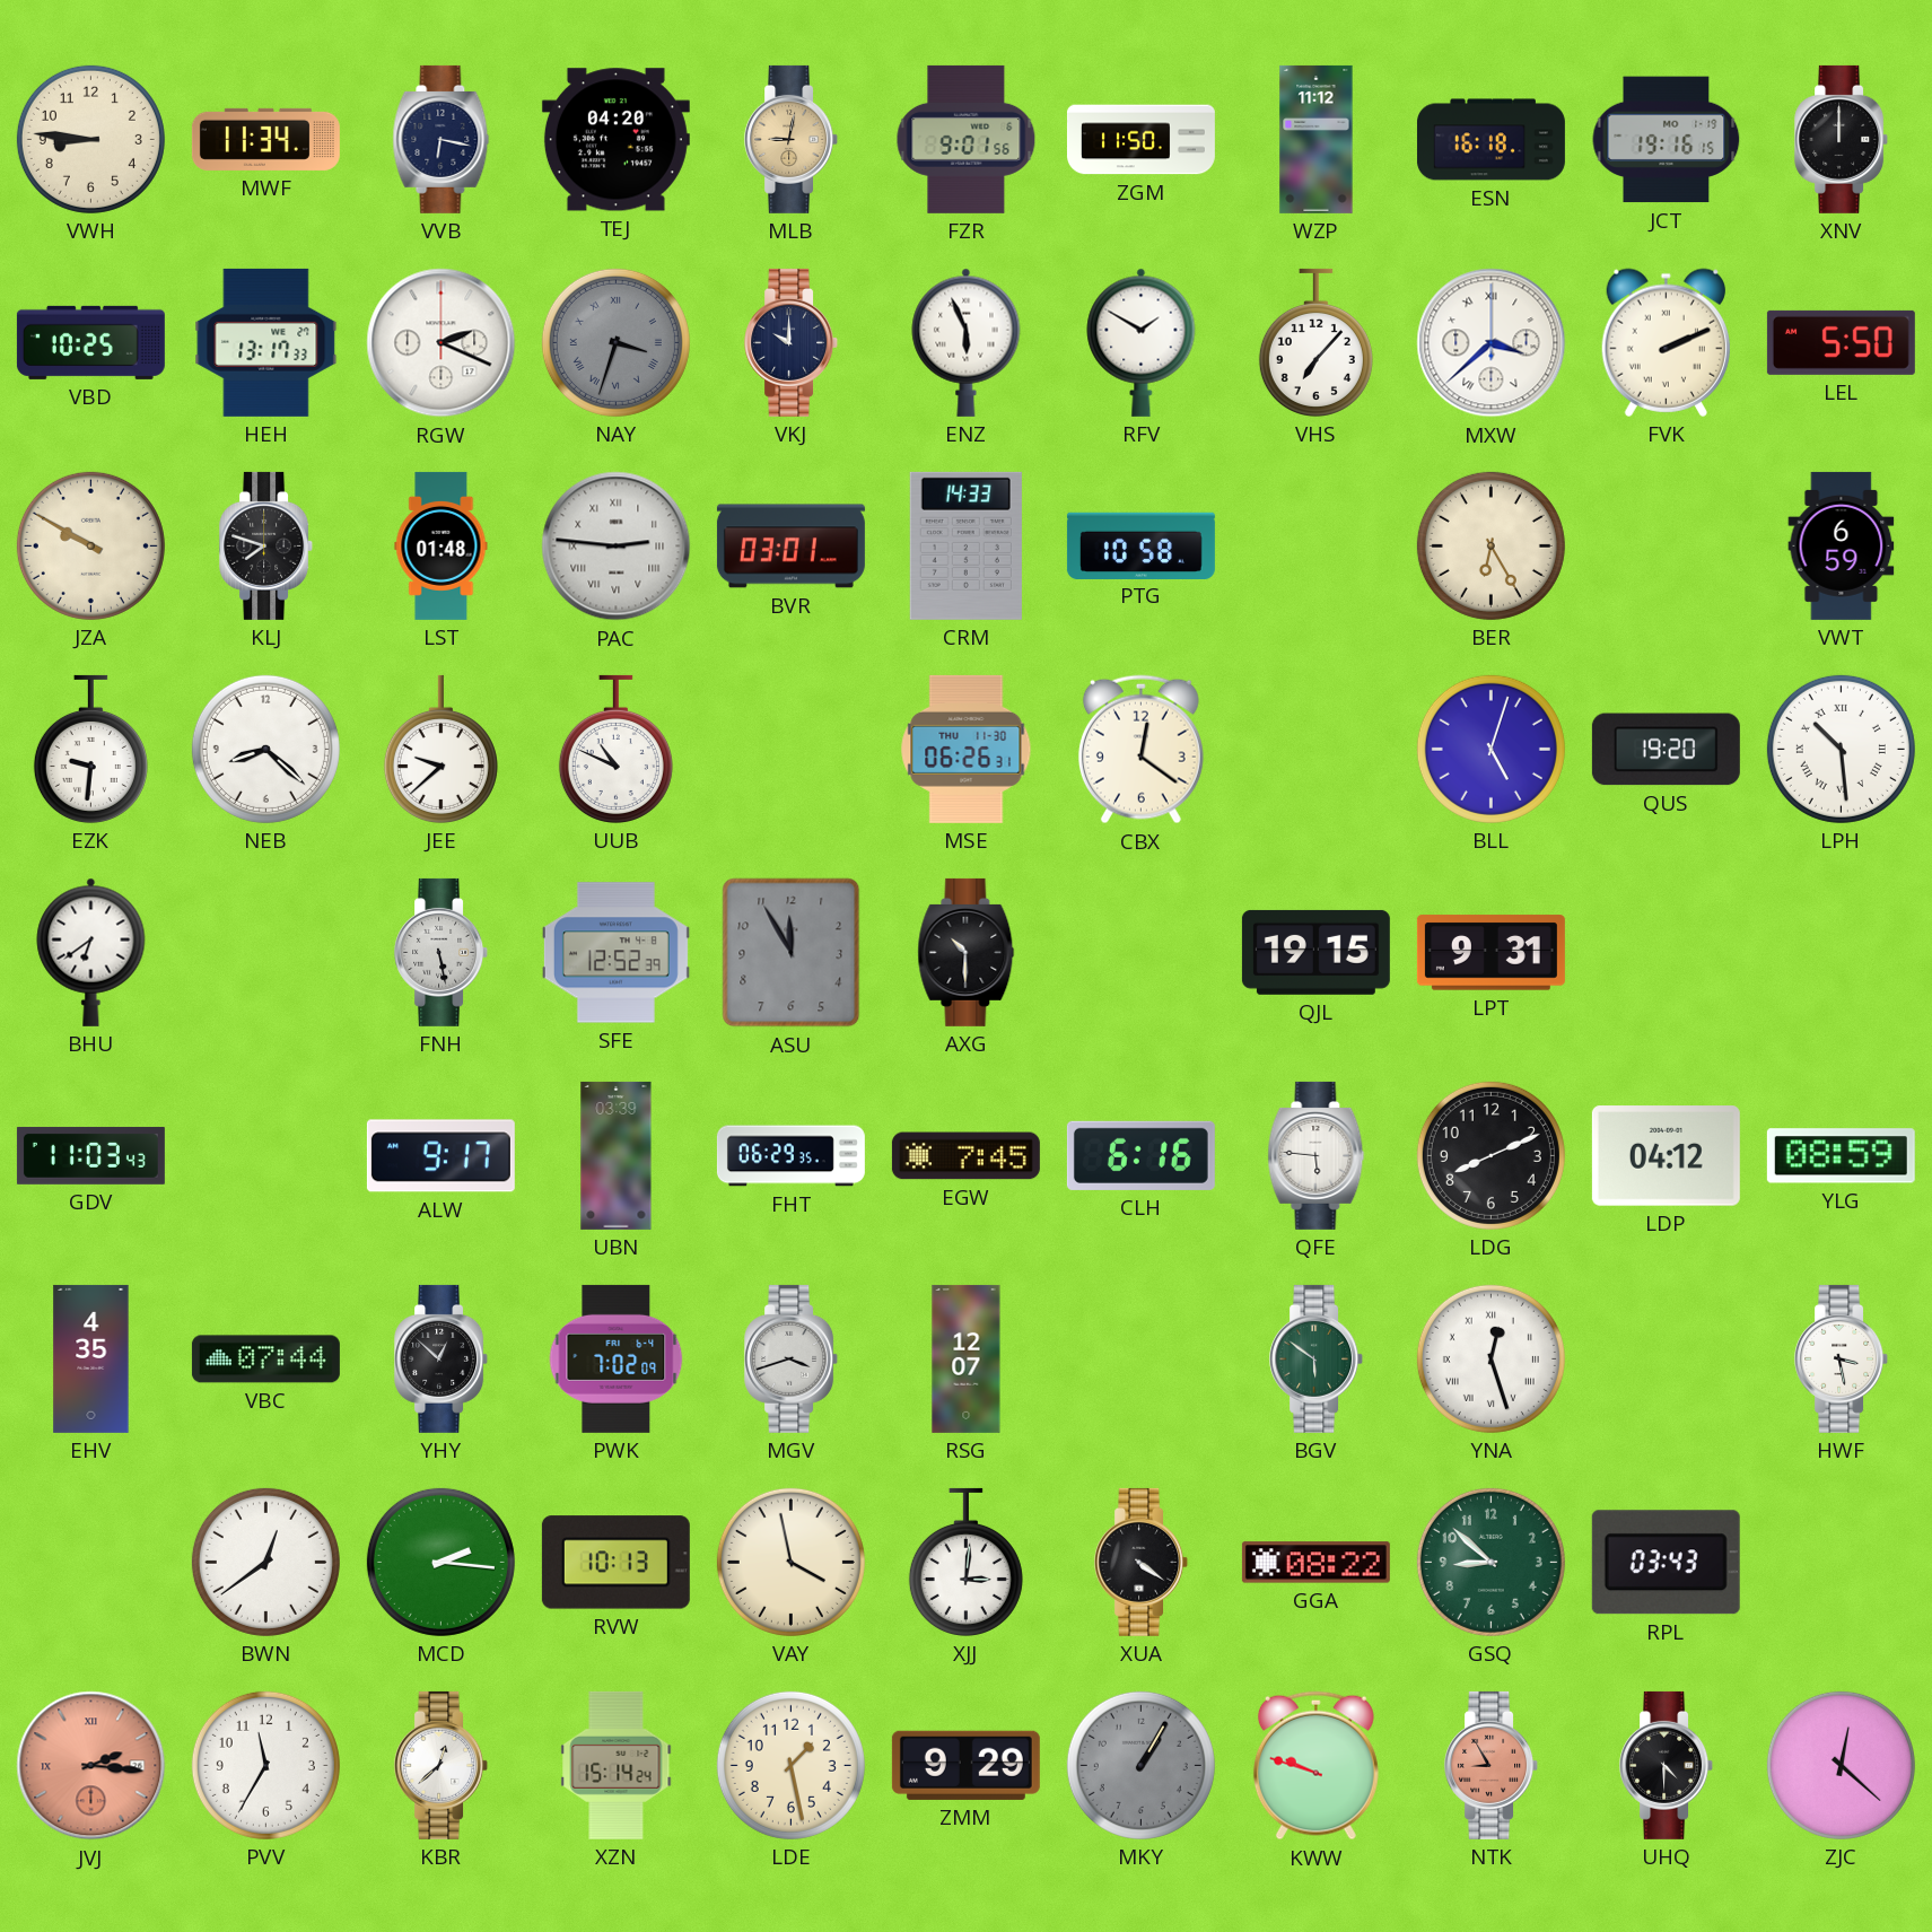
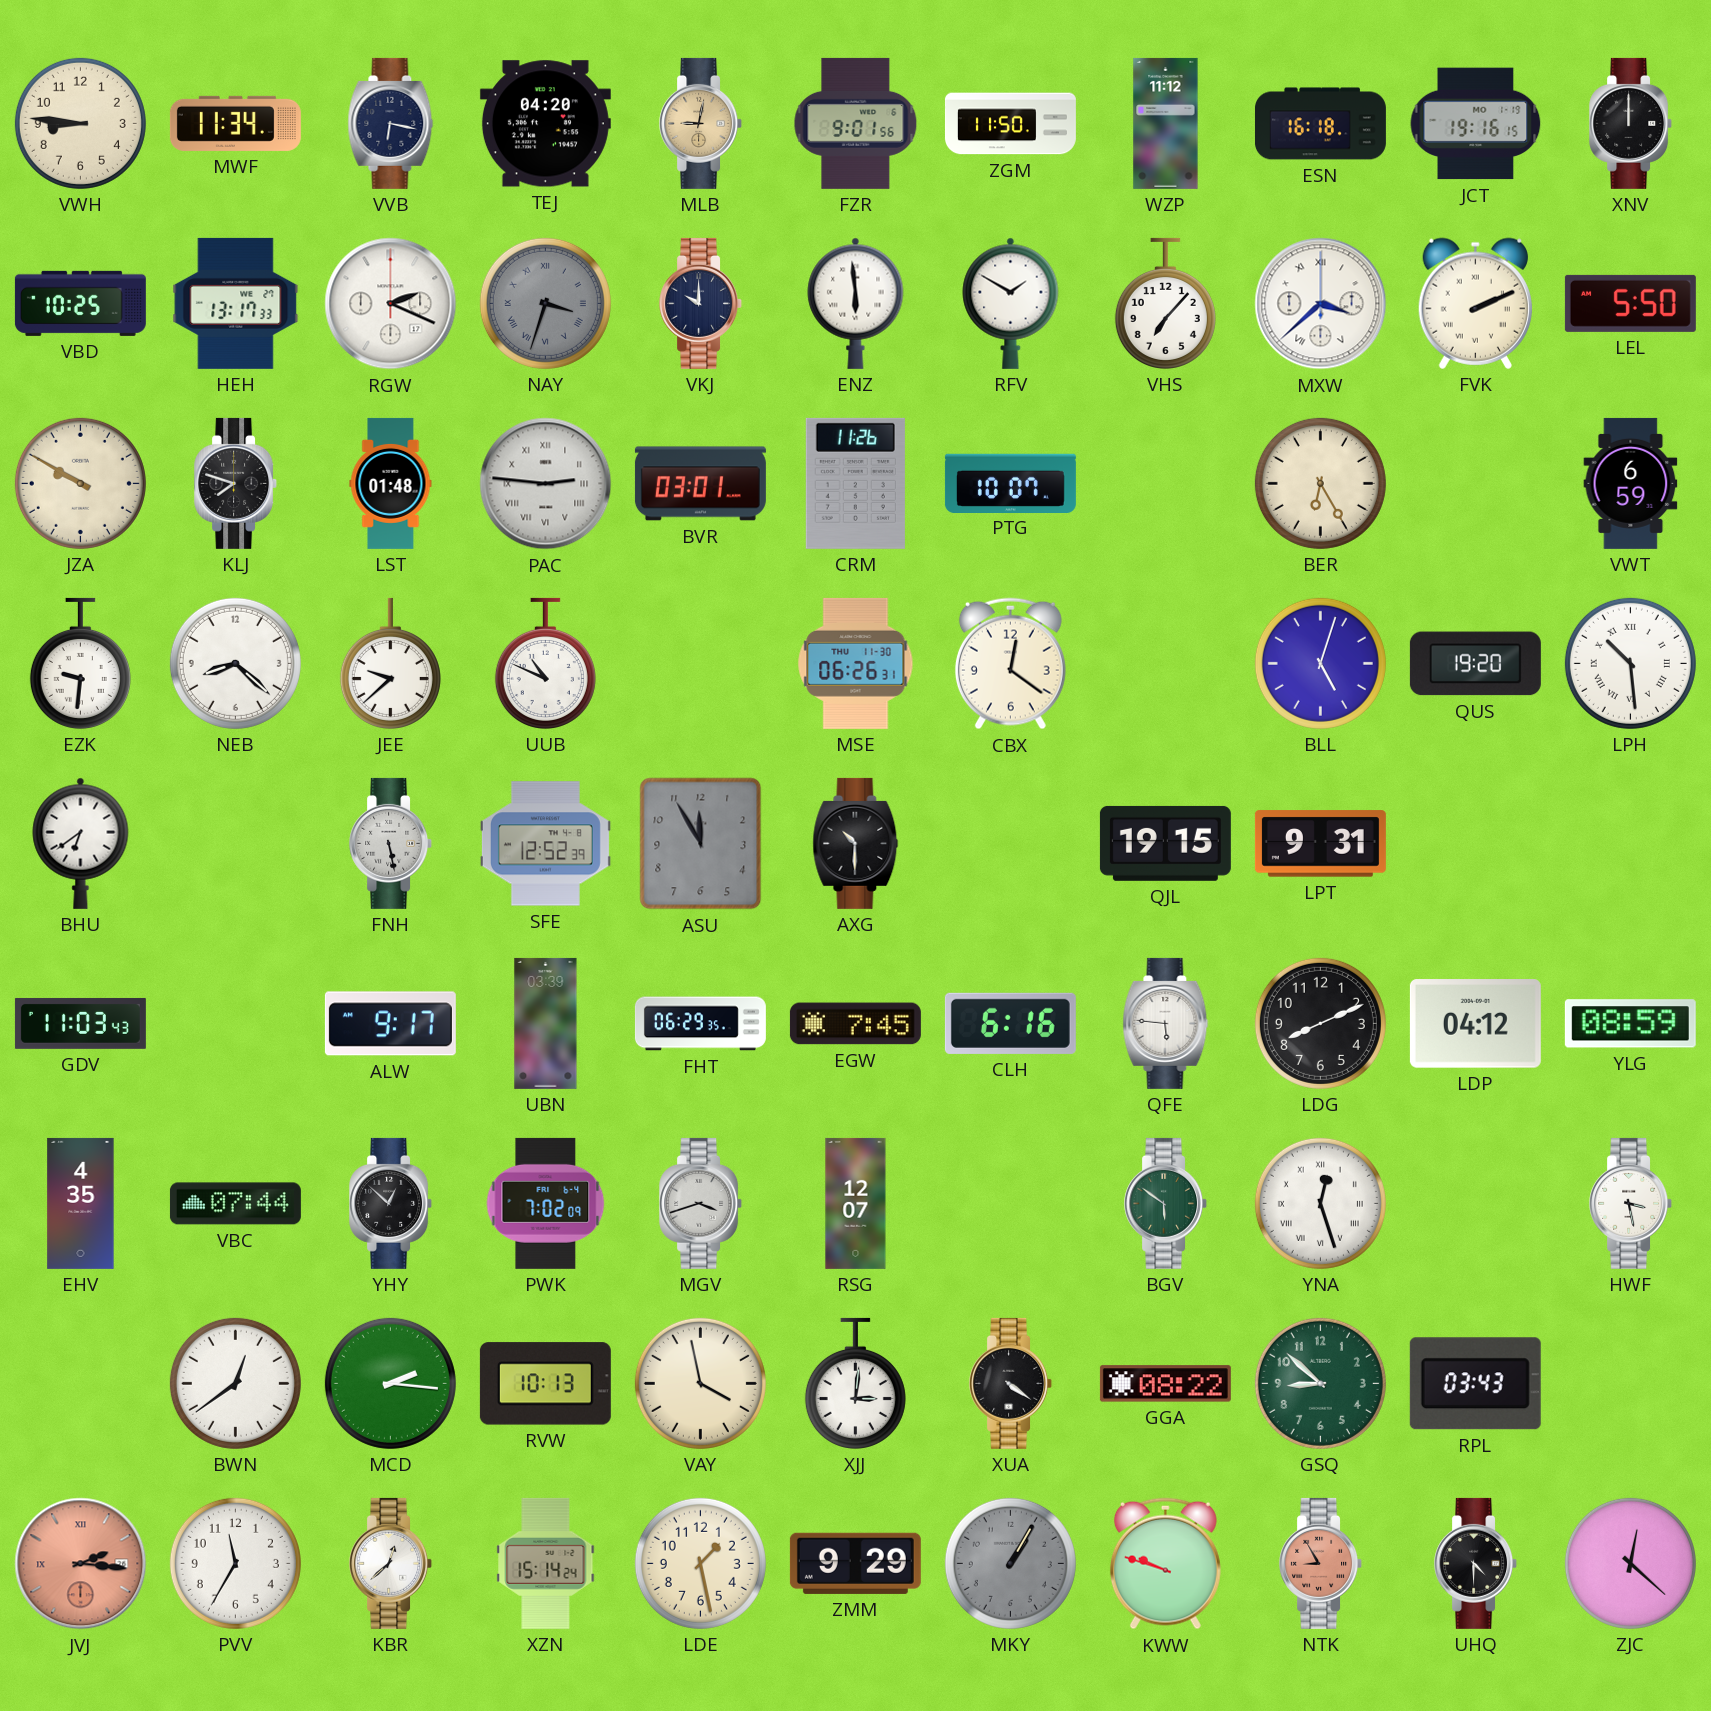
ENZ: 5:56 -> 5:59 (856, 303)
CRM: 14:33 -> 11:26 (855, 483)
PTG: 10:58 -> 10:07 (1010, 483)
